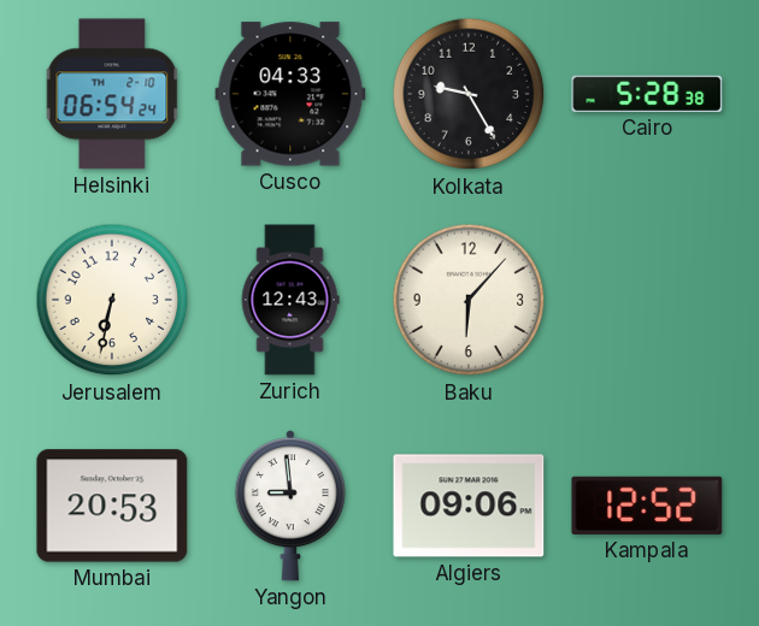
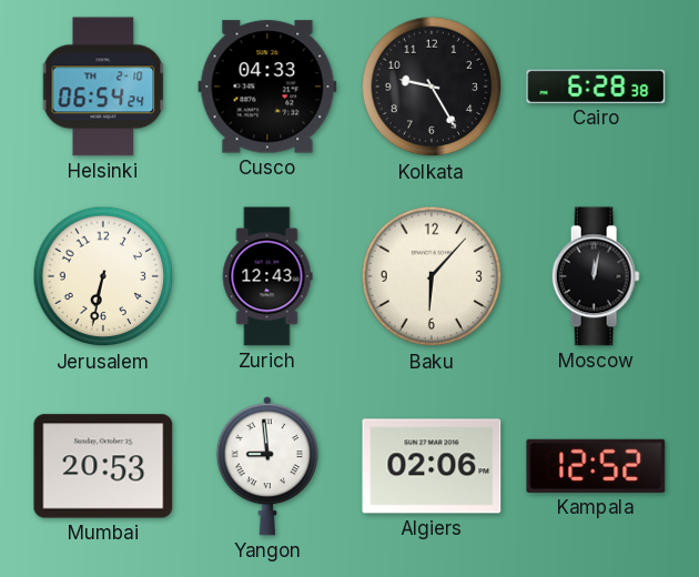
Cairo: 5:28 -> 6:28 (596, 87)
Moscow: none -> 12:02 (596, 276)
Algiers: 09:06 -> 02:06 (432, 466)
